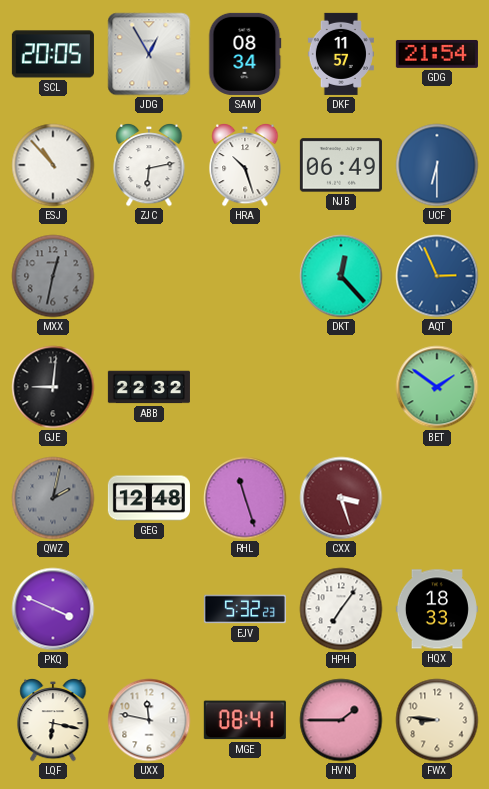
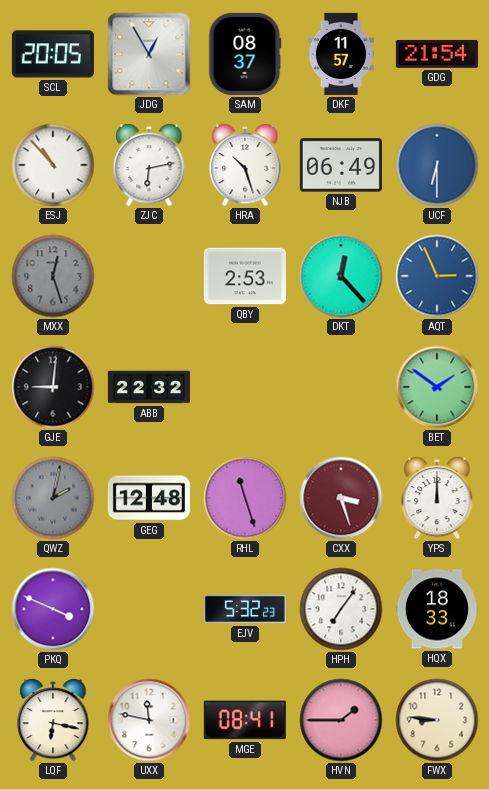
SAM: 08:34 -> 08:37 (245, 54)
MXX: 12:32 -> 12:27 (53, 276)
QBY: none -> 2:53 (245, 276)
YPS: none -> 12:00 (437, 498)
